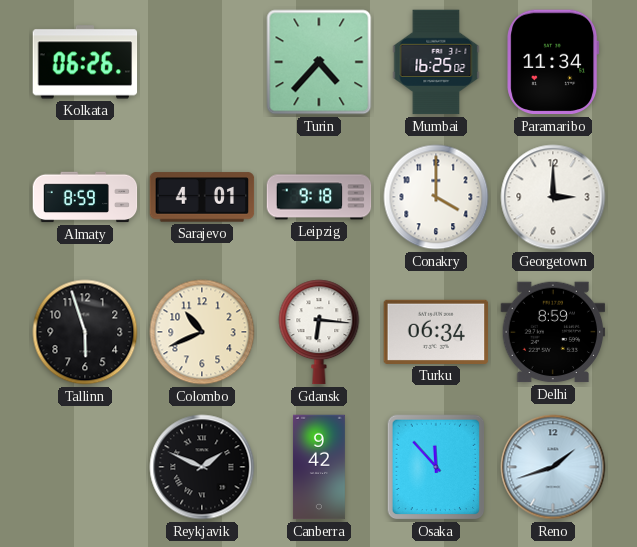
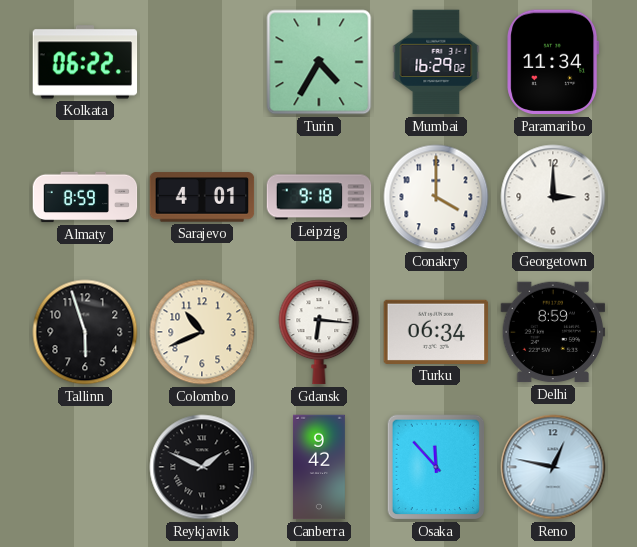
Kolkata: 06:26 -> 06:22 (85, 62)
Turin: 4:37 -> 4:35 (319, 62)
Mumbai: 16:25 -> 16:29 (436, 62)
Reno: 1:42 -> 12:47 (553, 467)
